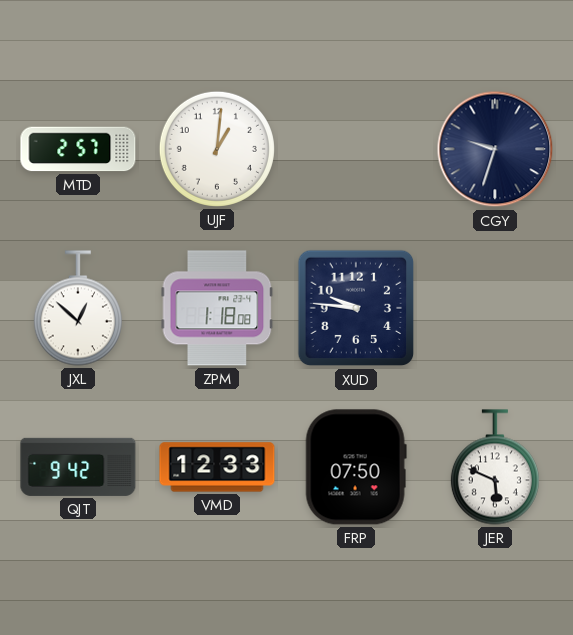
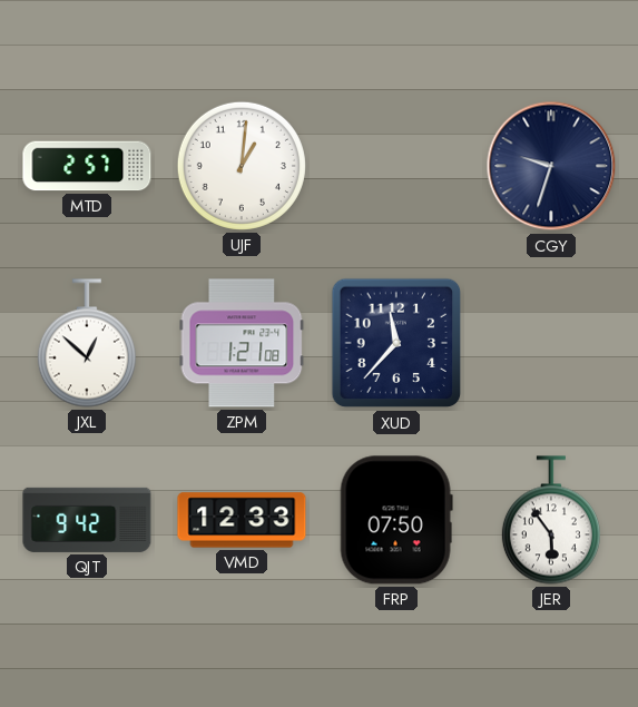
ZPM: 1:18 -> 1:21 (242, 343)
XUD: 9:46 -> 11:37 (396, 343)
JER: 5:49 -> 5:54 (551, 520)
